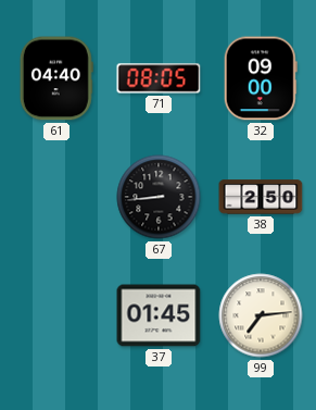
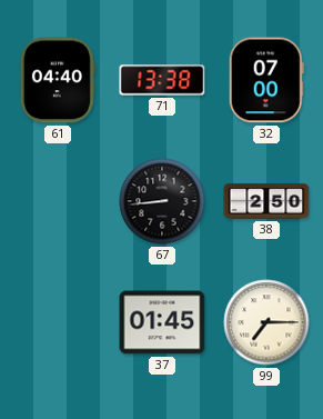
71: 08:05 -> 13:38 (162, 80)
32: 09:00 -> 07:00 (266, 80)
99: 7:14 -> 7:15 (266, 322)
